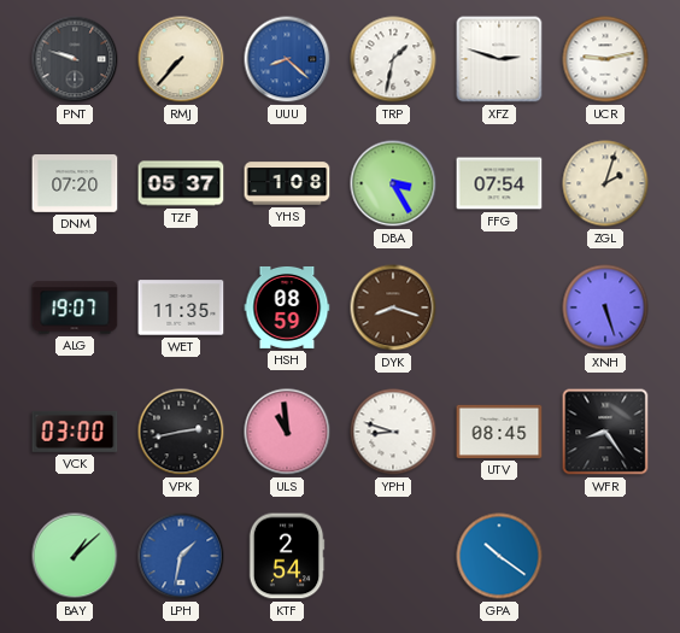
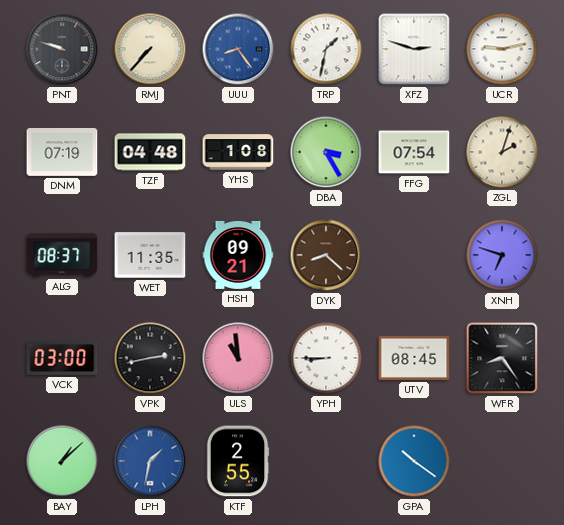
UUU: 8:22 -> 8:24 (238, 49)
DNM: 07:20 -> 07:19 (62, 153)
TZF: 05:37 -> 04:48 (150, 152)
ALG: 19:07 -> 08:37 (62, 255)
HSH: 08:59 -> 09:21 (238, 255)
DYK: 8:18 -> 8:22 (326, 255)
XNH: 5:27 -> 6:48 (502, 255)
YPH: 8:48 -> 8:45 (326, 358)
KTF: 2:54 -> 2:55 (238, 461)
